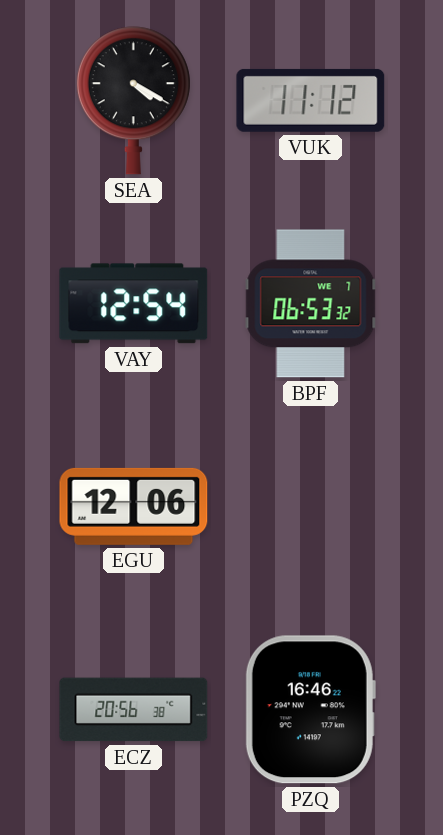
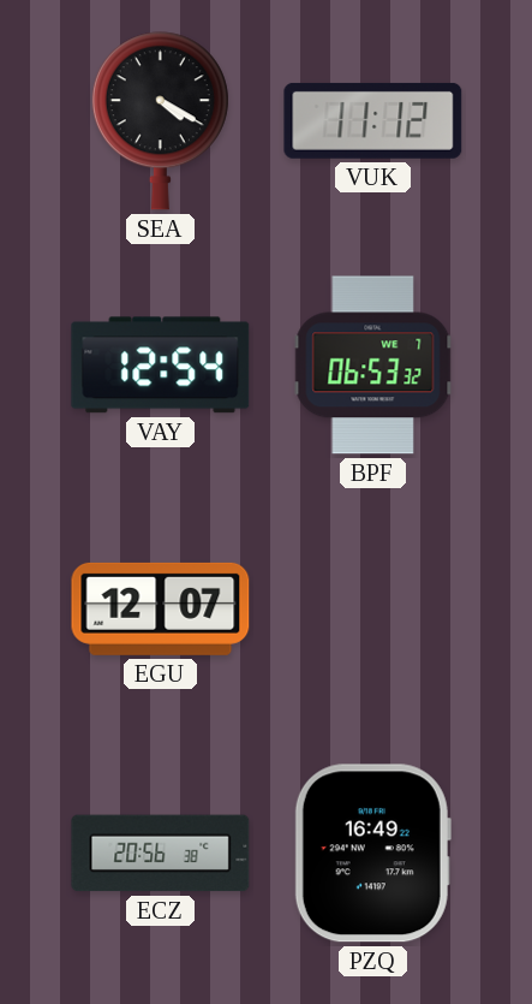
EGU: 12:06 -> 12:07 (161, 608)
PZQ: 16:46 -> 16:49 (372, 854)
